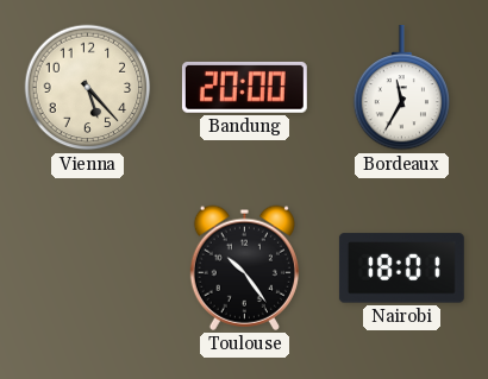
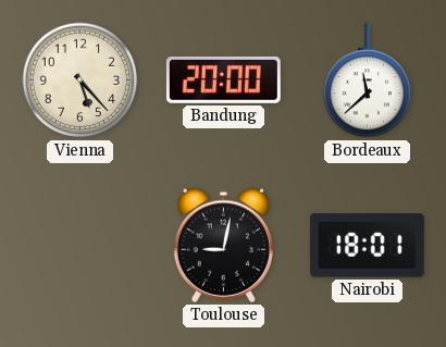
Bordeaux: 11:35 -> 11:38 (368, 80)
Toulouse: 10:24 -> 9:02 (223, 245)
